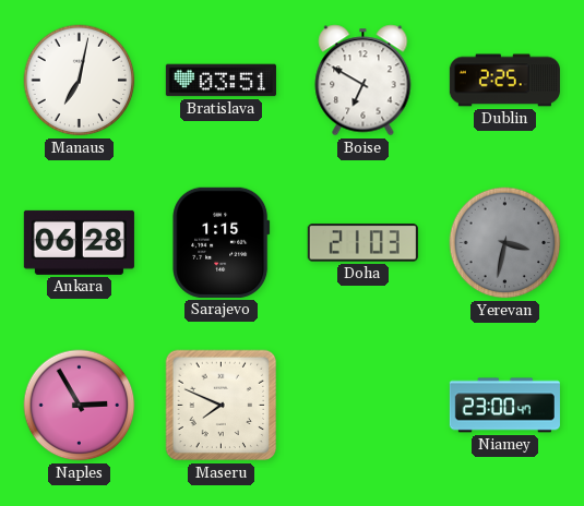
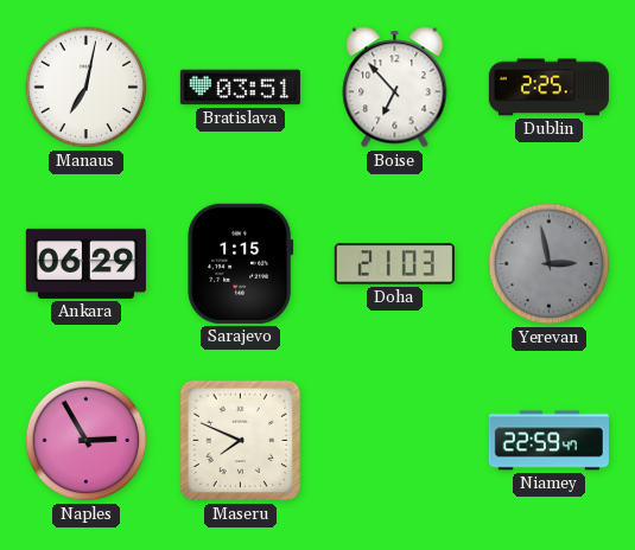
Boise: 6:50 -> 6:53 (395, 88)
Ankara: 06:28 -> 06:29 (85, 263)
Yerevan: 3:32 -> 2:58 (550, 264)
Niamey: 23:00 -> 22:59 (548, 441)
